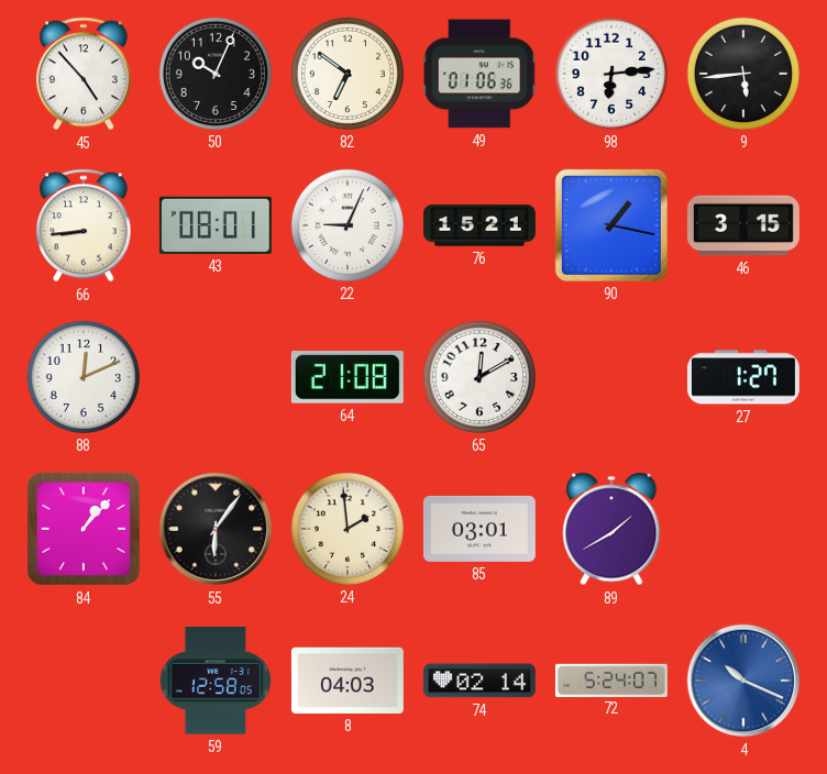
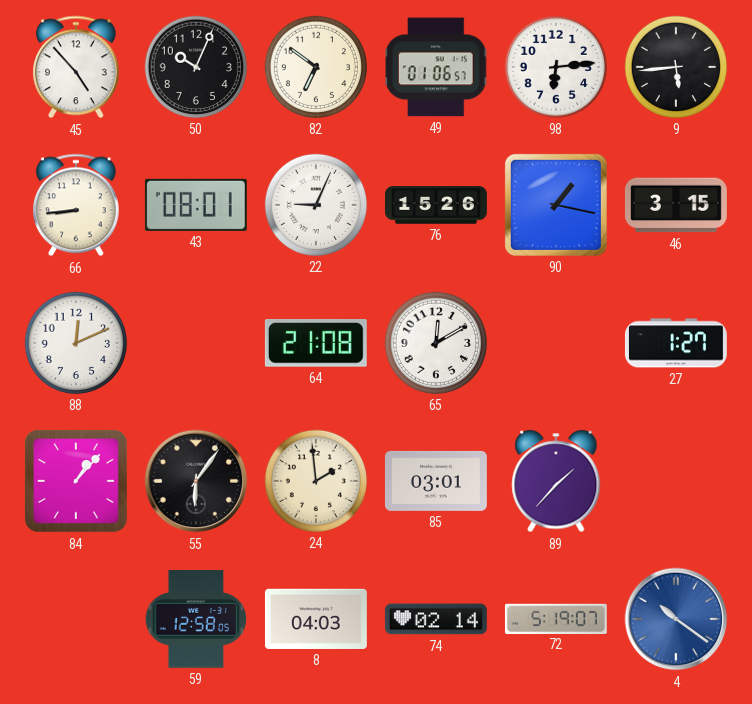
49: 01:06:36 -> 01:06:57 (436, 67)
76: 15:21 -> 15:26 (437, 205)
89: 1:40 -> 1:37 (556, 481)
72: 5:24 -> 5:19 (556, 618)
4: 10:19 -> 10:21 (676, 619)
